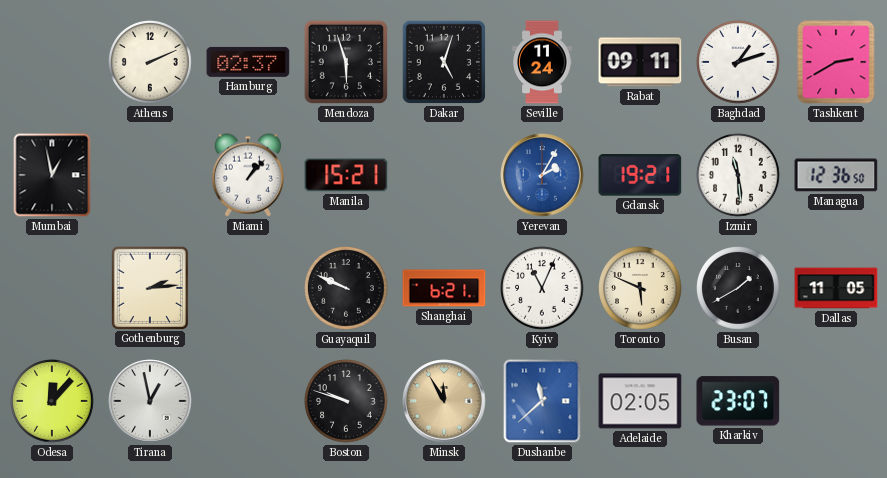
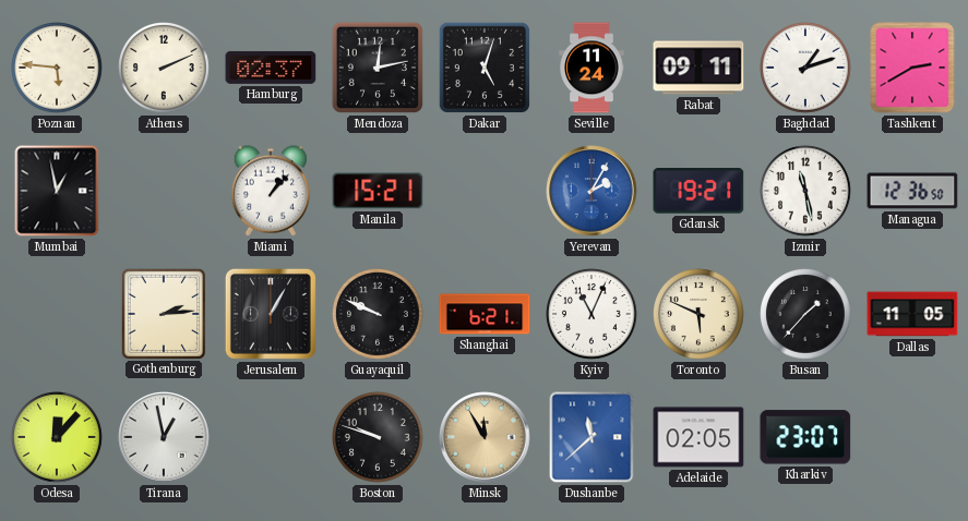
Poznan: none -> 5:46 (58, 69)
Mendoza: 5:57 -> 12:13 (378, 68)
Izmir: 11:29 -> 11:28 (806, 192)
Jerusalem: none -> 1:05 (271, 314)
Busan: 1:40 -> 1:37 (806, 315)
